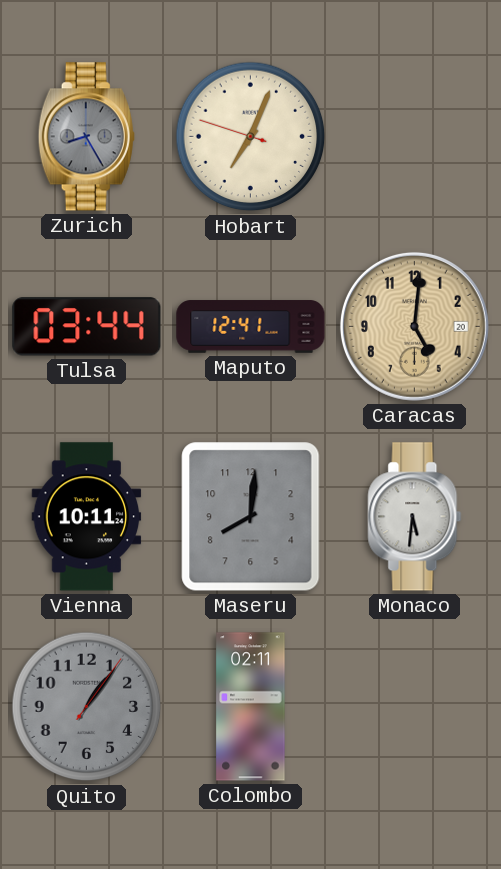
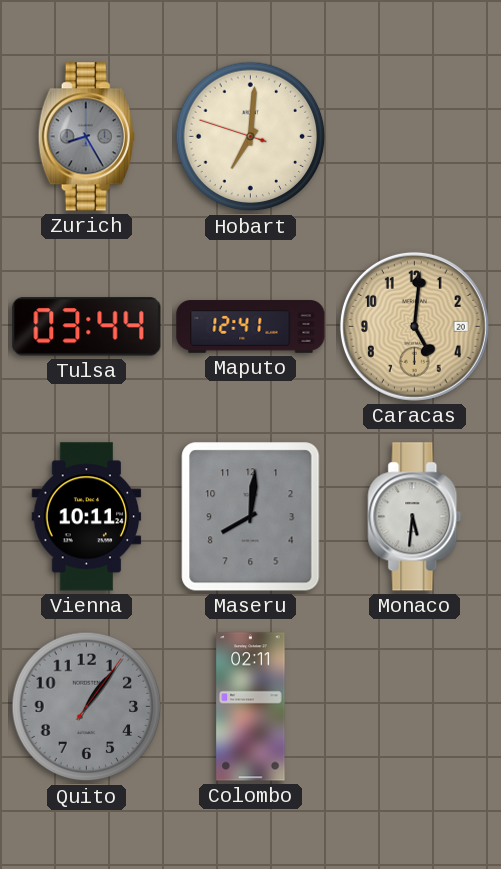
Hobart: 7:03 -> 7:00 (251, 137)
